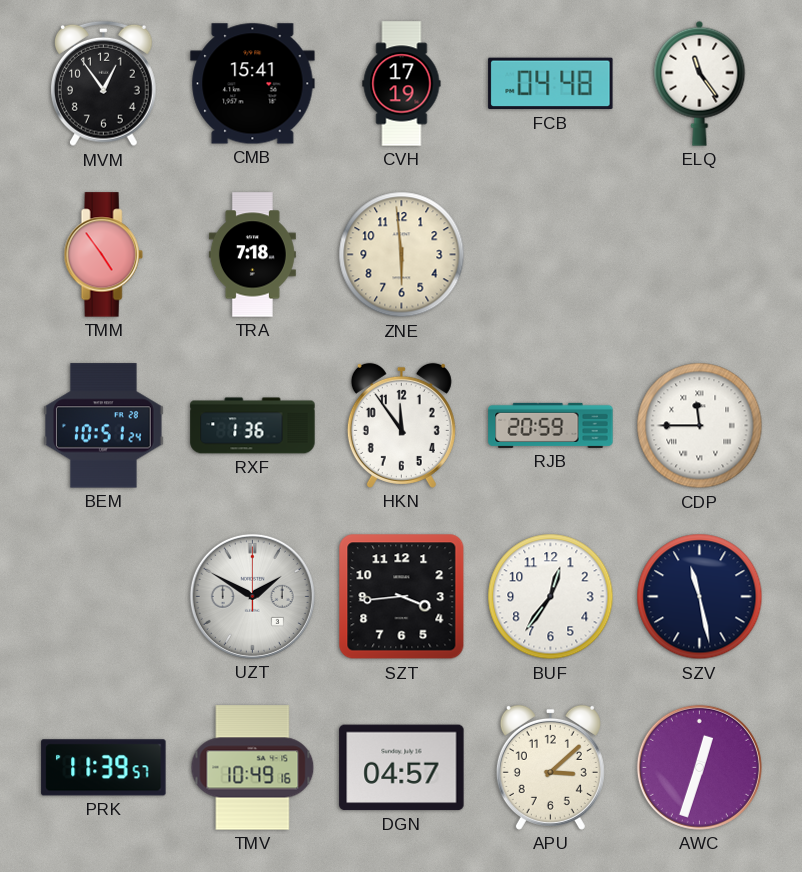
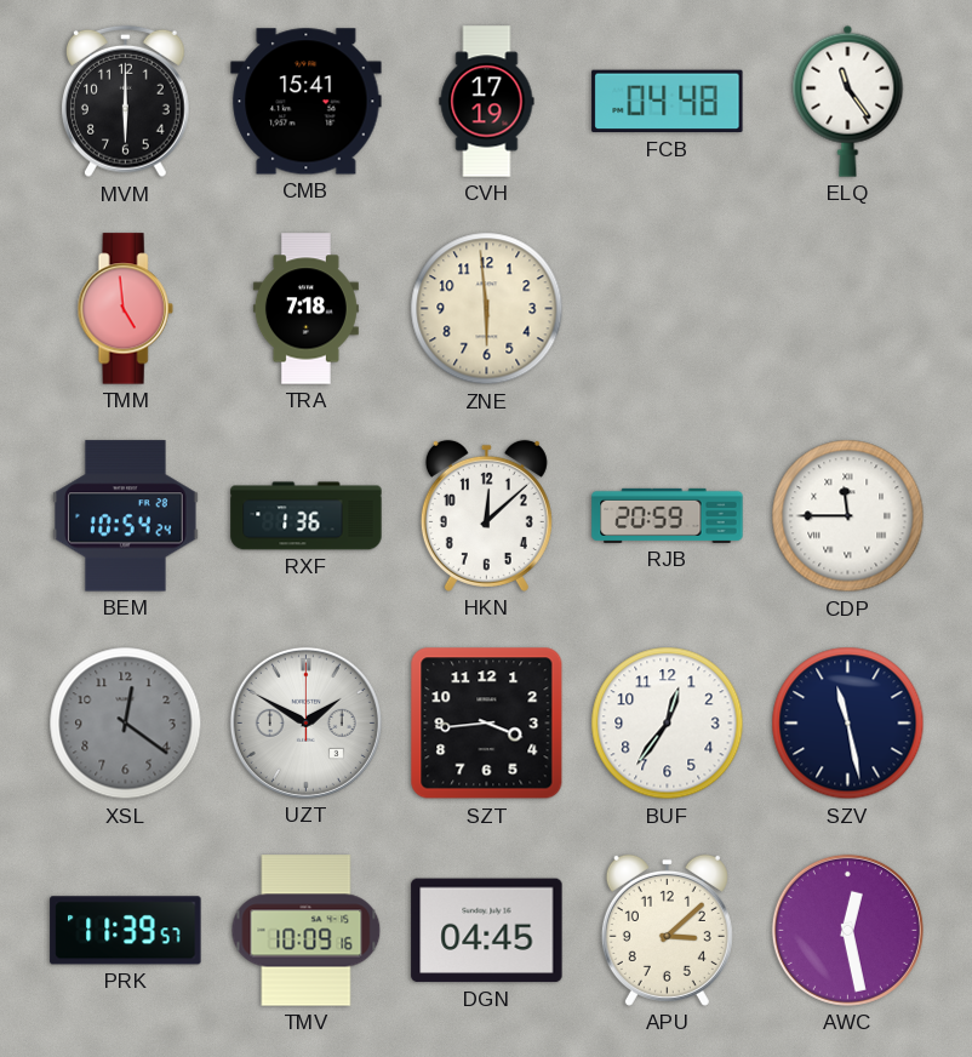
MVM: 12:54 -> 6:00 (126, 102)
TMM: 4:54 -> 4:59 (125, 309)
BEM: 10:51 -> 10:54 (126, 516)
HKN: 11:54 -> 12:08 (486, 515)
XSL: none -> 12:21 (126, 724)
TMV: 10:49 -> 10:09 (307, 931)
DGN: 04:57 -> 04:45 (487, 931)
AWC: 12:33 -> 12:28 (847, 930)
